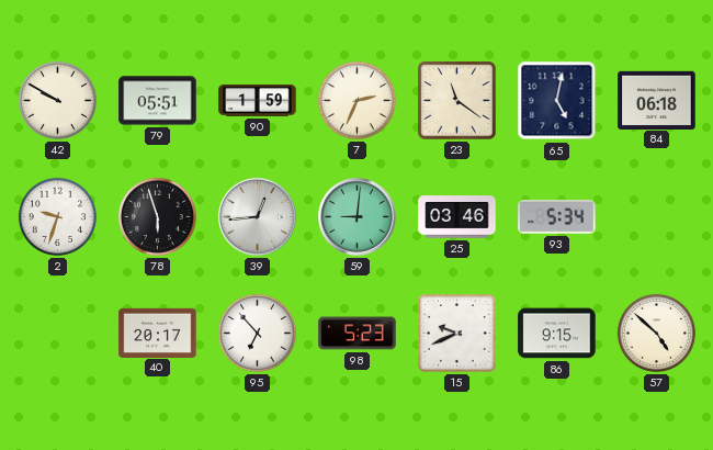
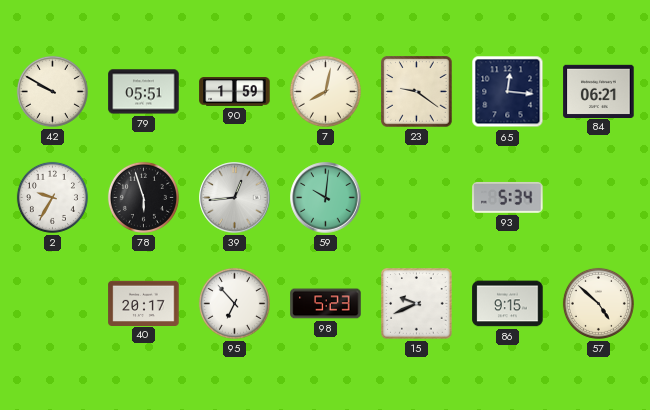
7: 2:34 -> 8:02 (325, 91)
23: 11:21 -> 9:21 (417, 92)
65: 5:02 -> 12:16 (508, 92)
84: 06:18 -> 06:21 (599, 91)
2: 9:33 -> 9:35 (52, 197)
59: 9:01 -> 10:01 (326, 198)
25: 03:46 -> none (457, 217)
